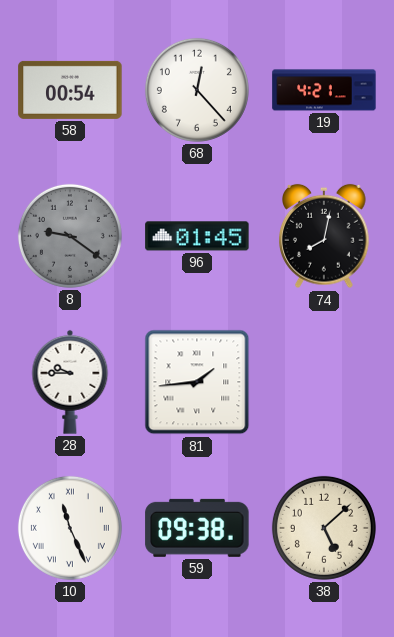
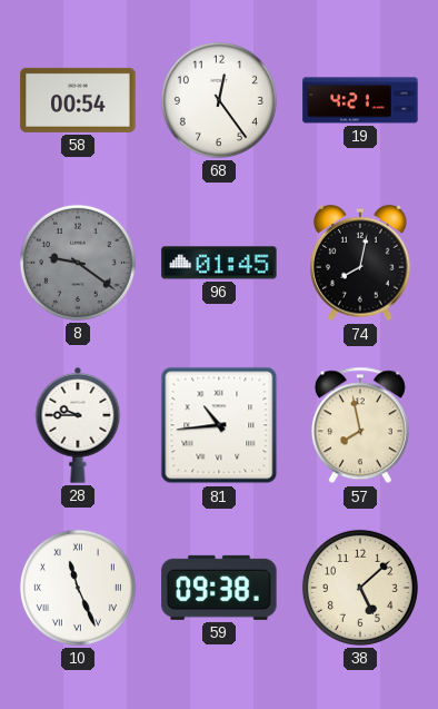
68: 12:23 -> 12:24 (219, 100)
81: 1:44 -> 10:44 (219, 425)
57: none -> 7:58 (360, 425)
